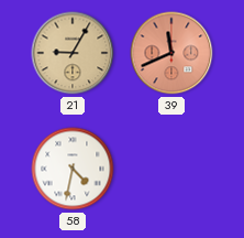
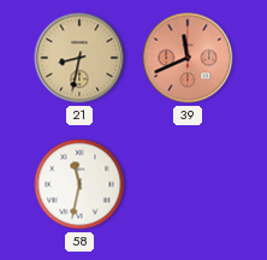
21: 9:05 -> 8:32 (79, 58)
58: 4:32 -> 11:32 (79, 184)
